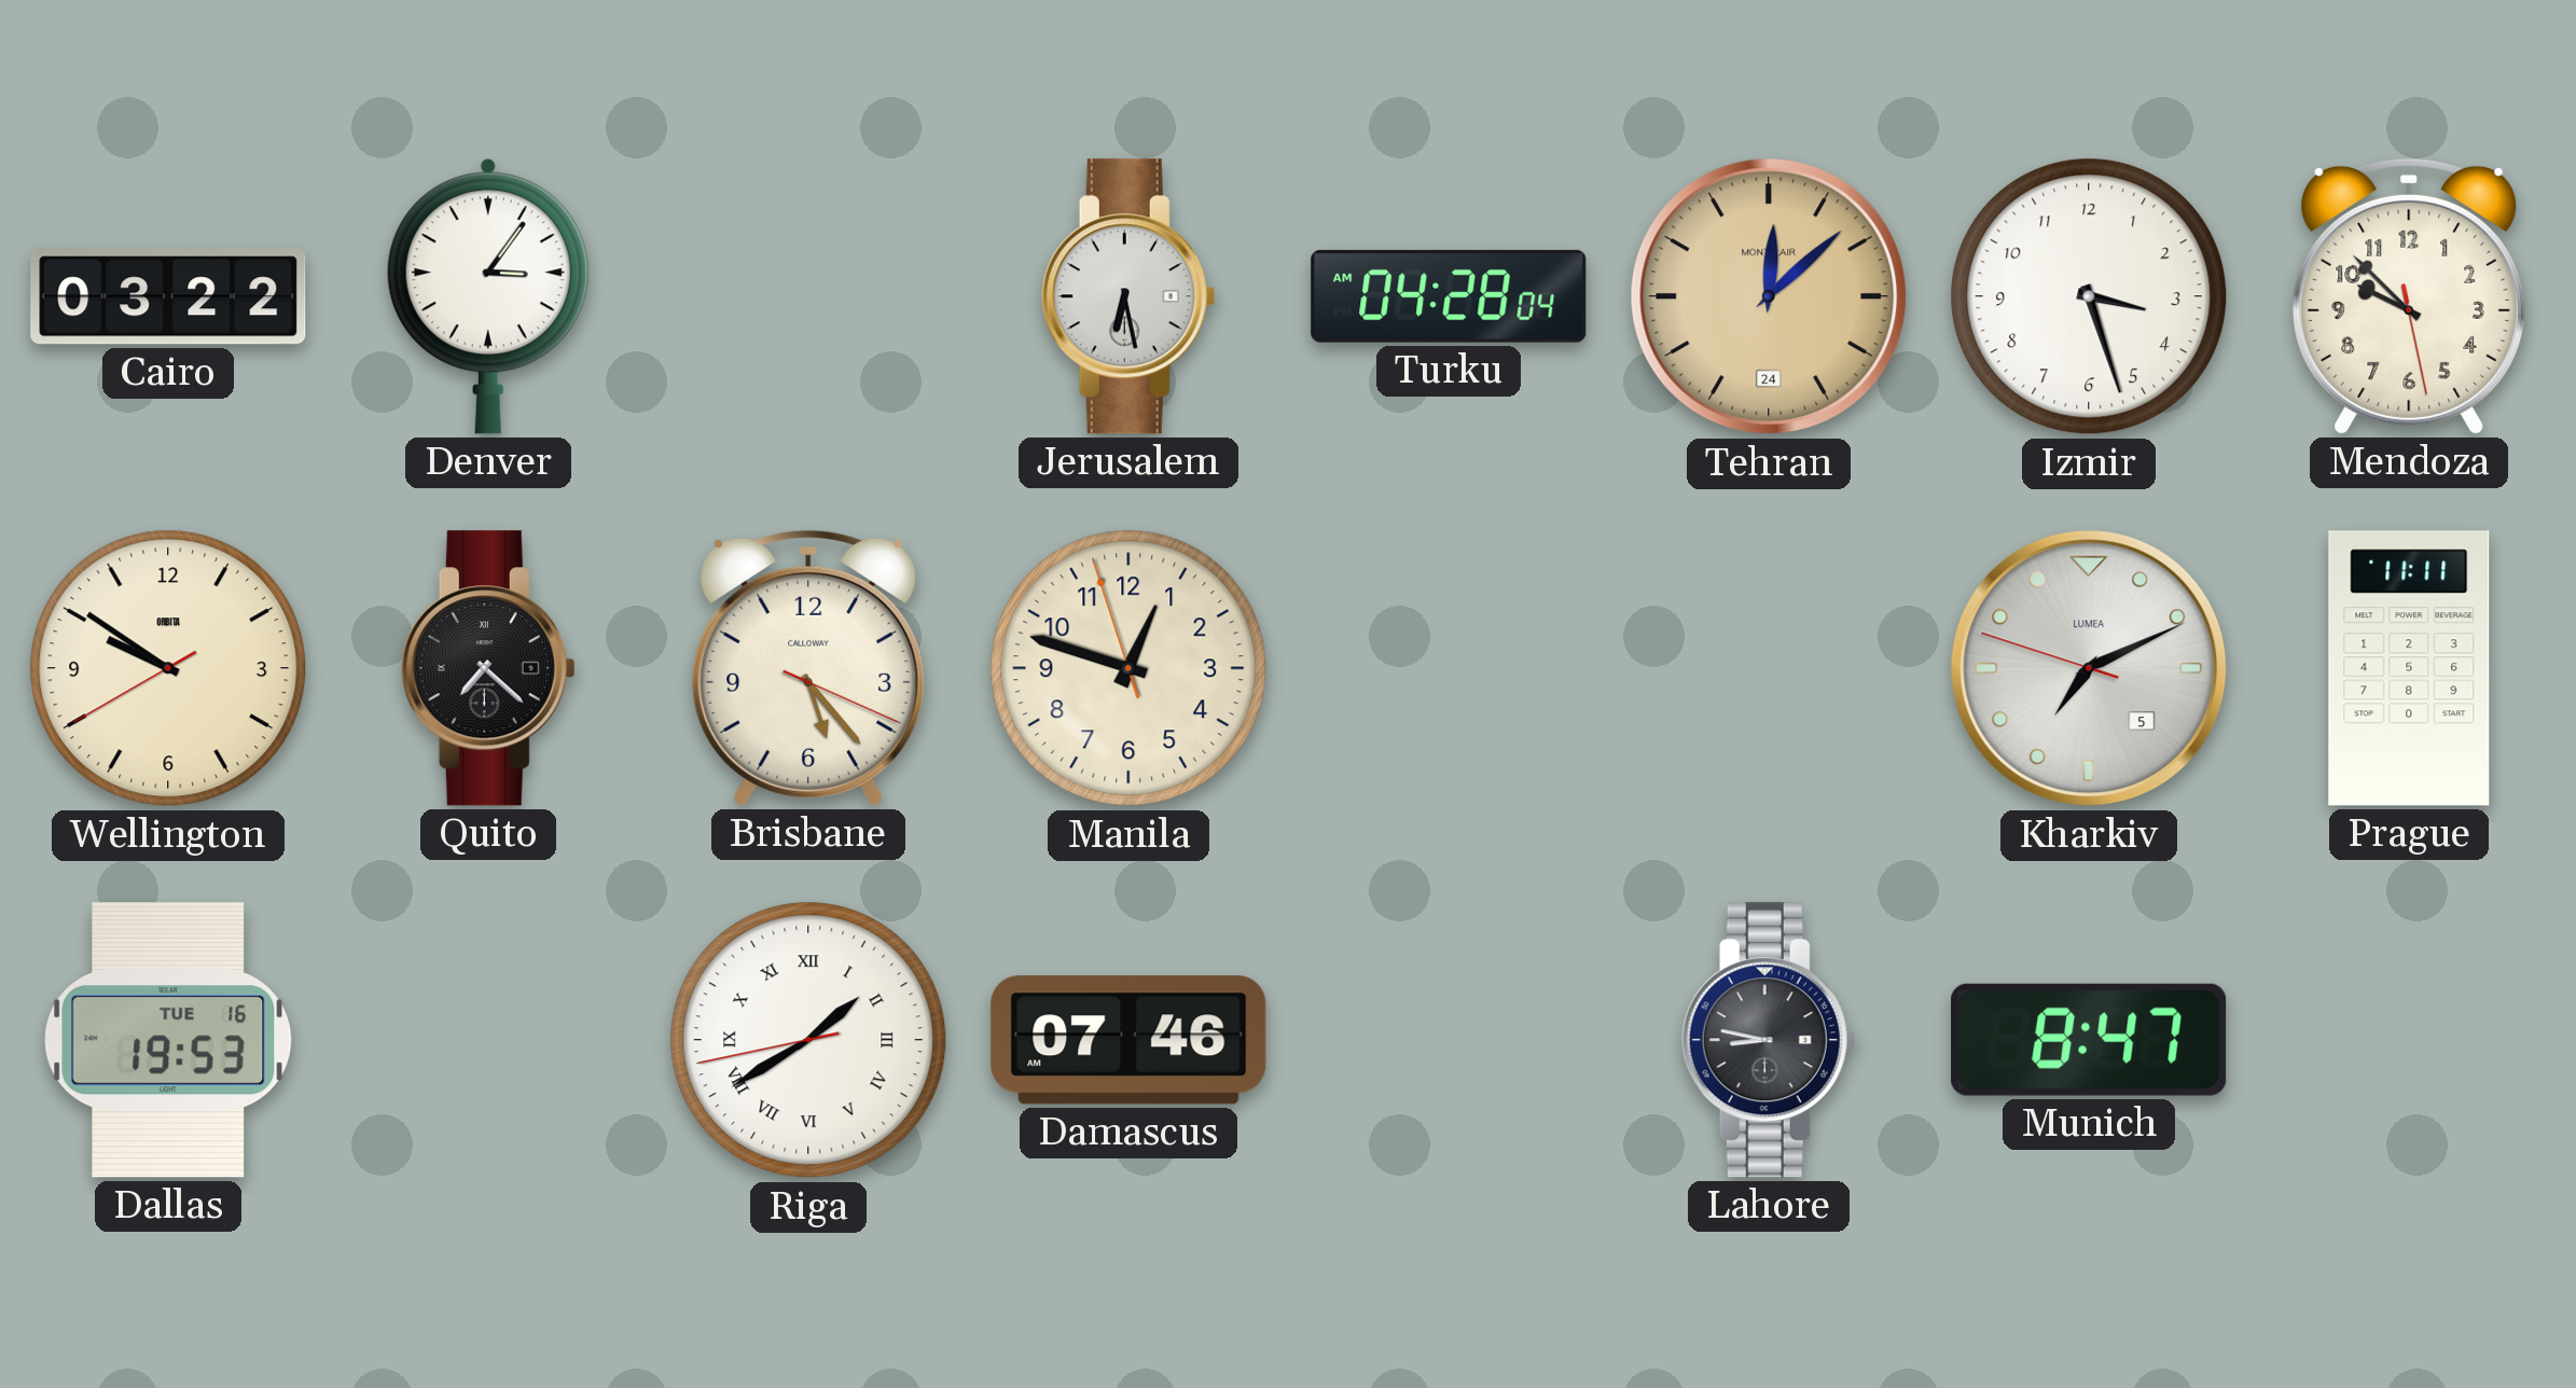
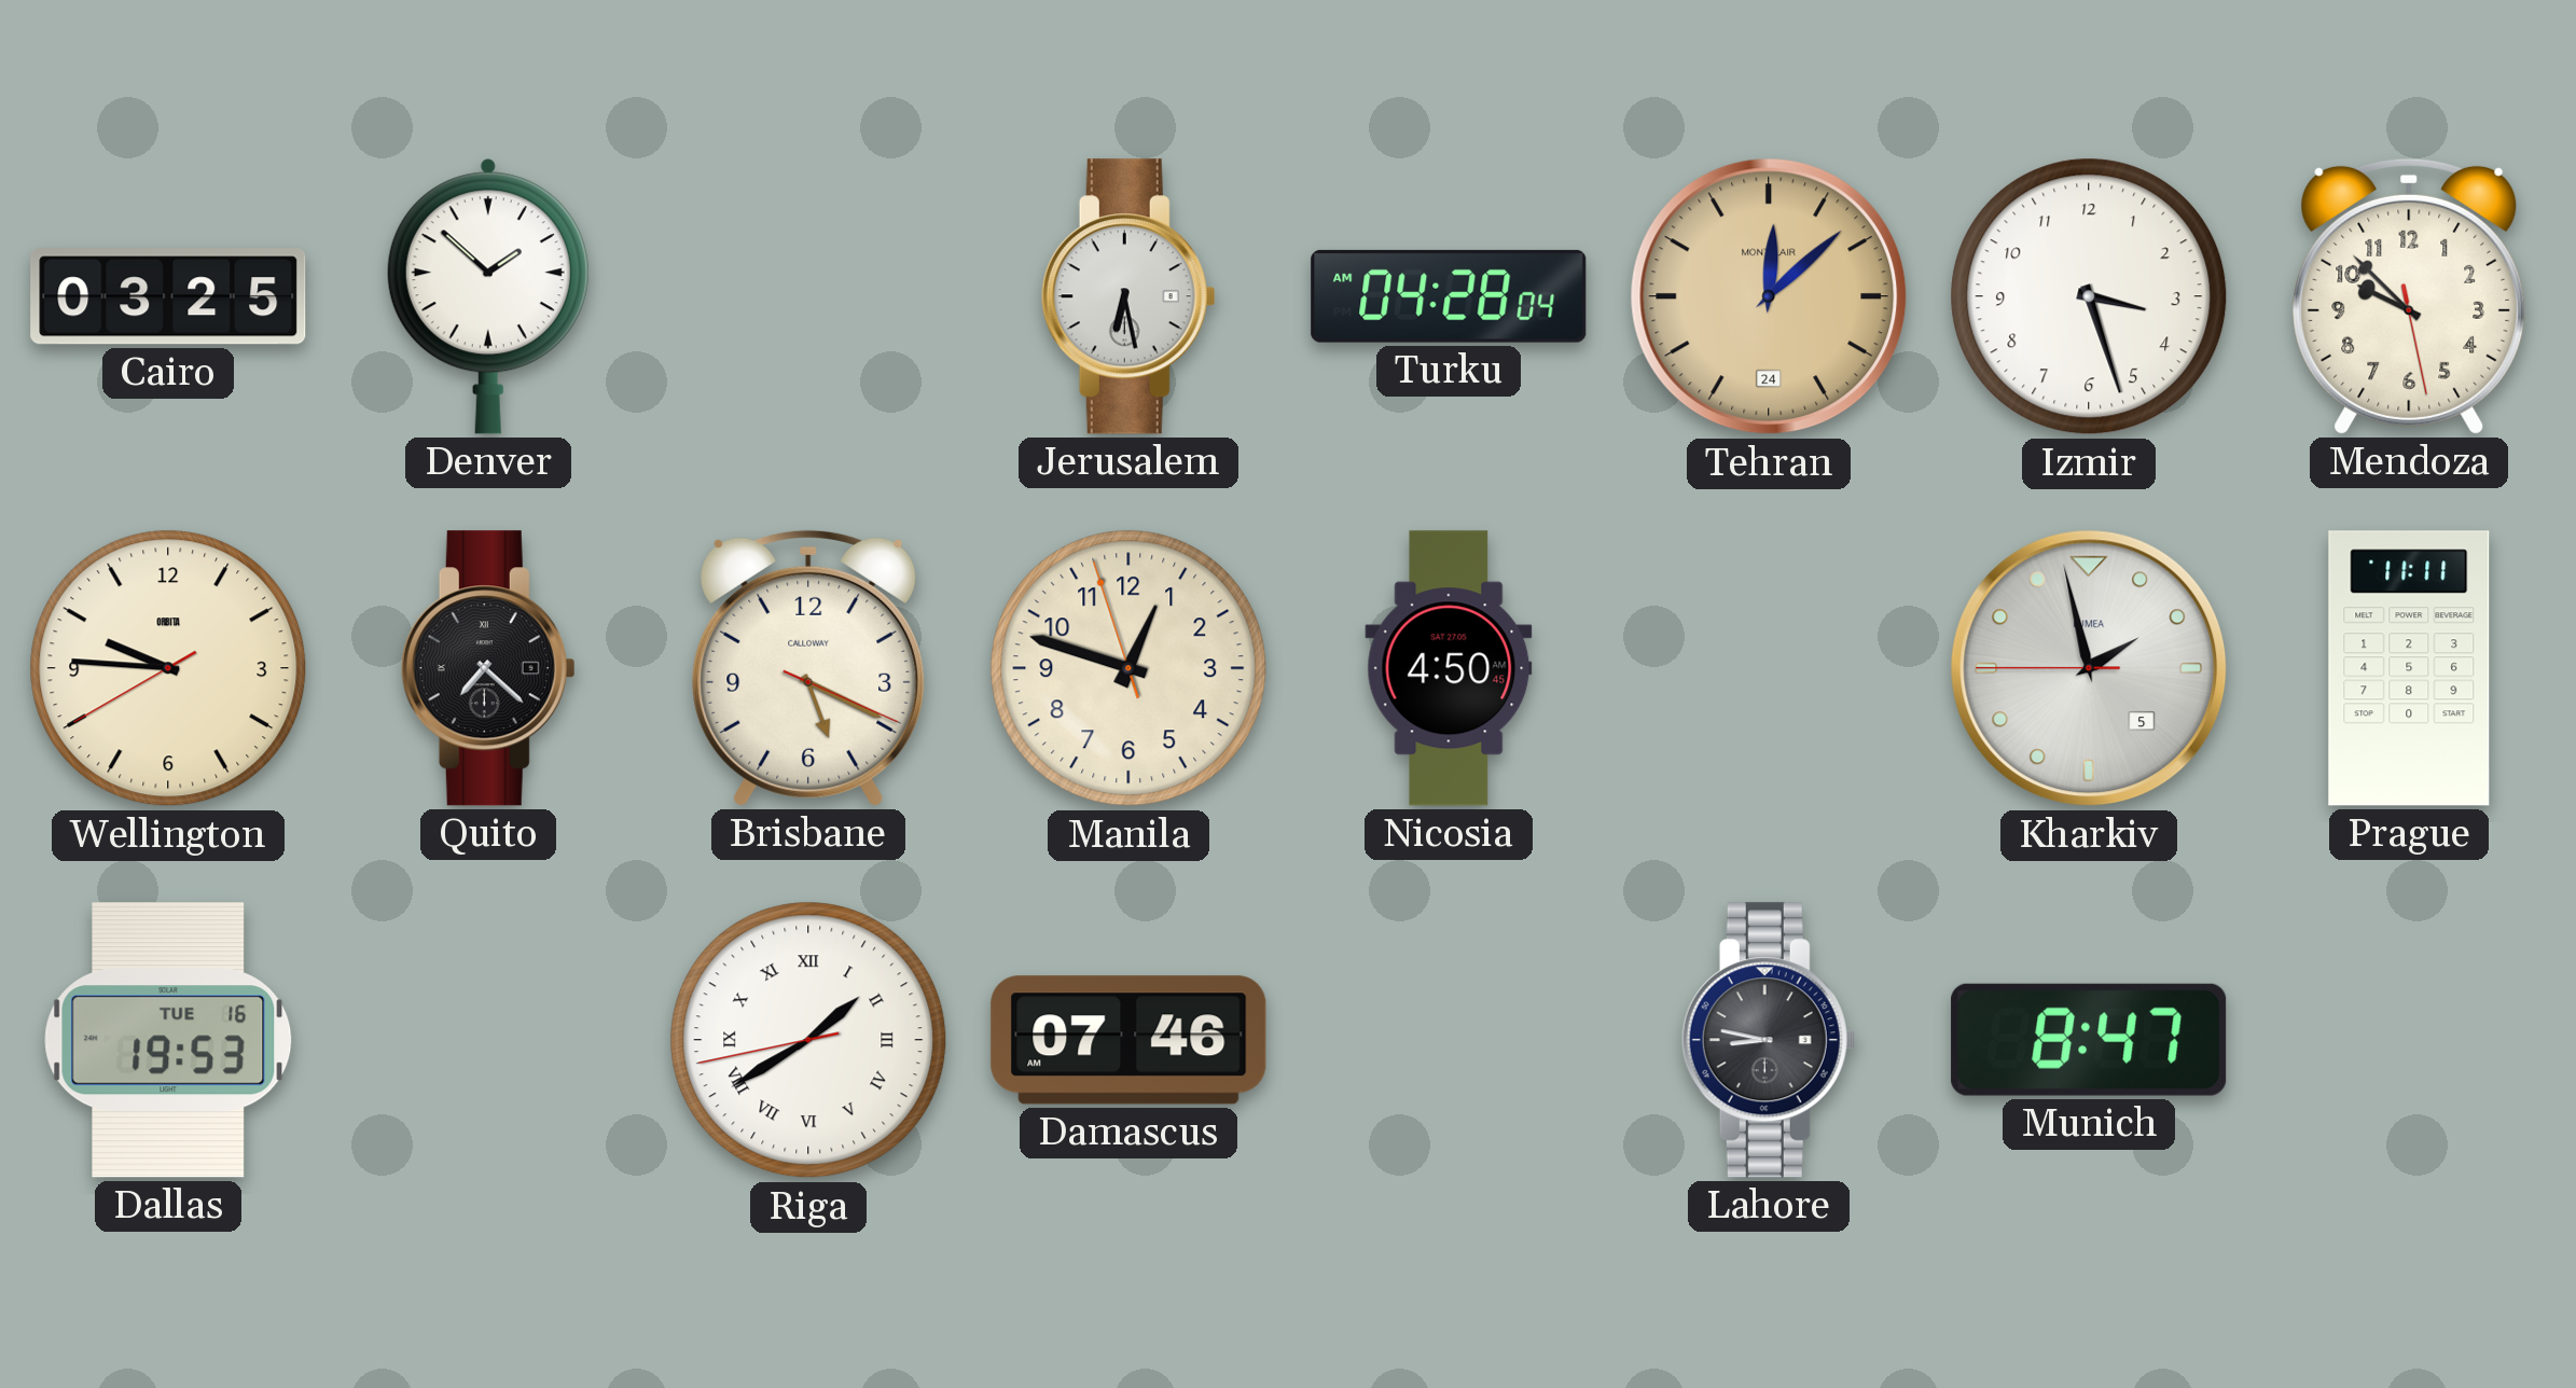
Cairo: 03:22 -> 03:25 (168, 296)
Denver: 3:06 -> 1:52 (488, 296)
Wellington: 9:50 -> 9:45 (168, 668)
Brisbane: 5:23 -> 5:19 (808, 668)
Nicosia: none -> 4:50 (1449, 668)
Kharkiv: 7:10 -> 1:57 (2089, 668)
